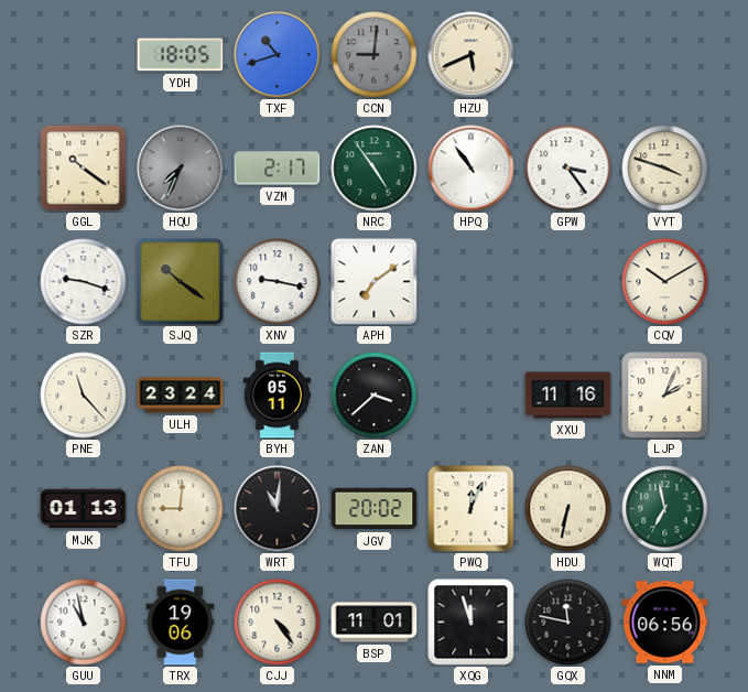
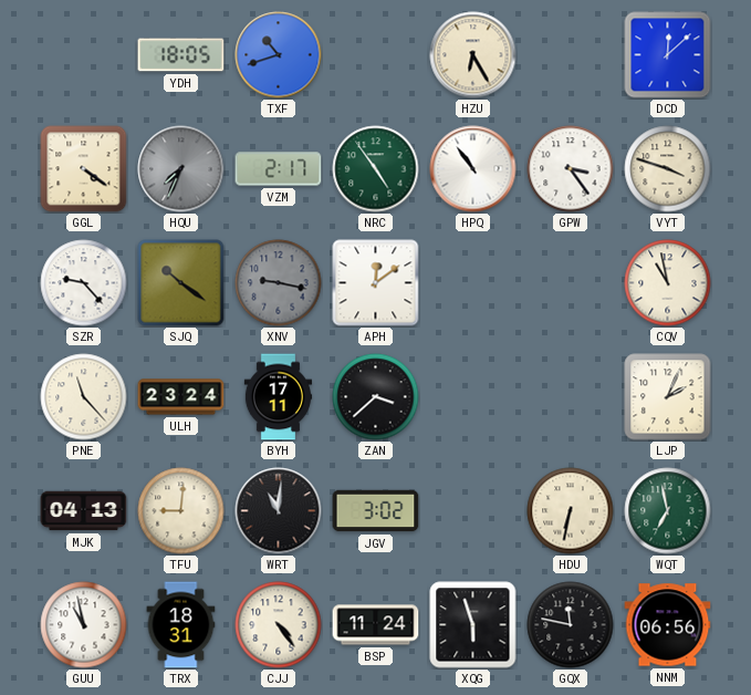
CCN: 9:01 -> none (375, 55)
HZU: 5:41 -> 6:25 (473, 55)
DCD: none -> 12:08 (668, 55)
GGL: 10:21 -> 4:21 (84, 169)
SZR: 9:18 -> 9:23 (84, 283)
XNV dial: white -> grey (279, 283)
APH: 7:09 -> 12:09 (376, 283)
CQV: 10:10 -> 10:58 (668, 283)
BYH: 05:11 -> 17:11 (279, 397)
XXU: 11:16 -> none (568, 396)
MJK: 01:13 -> 04:13 (84, 511)
JGV: 20:02 -> 3:02 (376, 511)
PWQ: 12:04 -> none (471, 509)
TRX: 19:06 -> 18:31 (181, 625)
BSP: 11:01 -> 11:24 (376, 625)
XQG: 11:57 -> 5:57 (473, 625)
